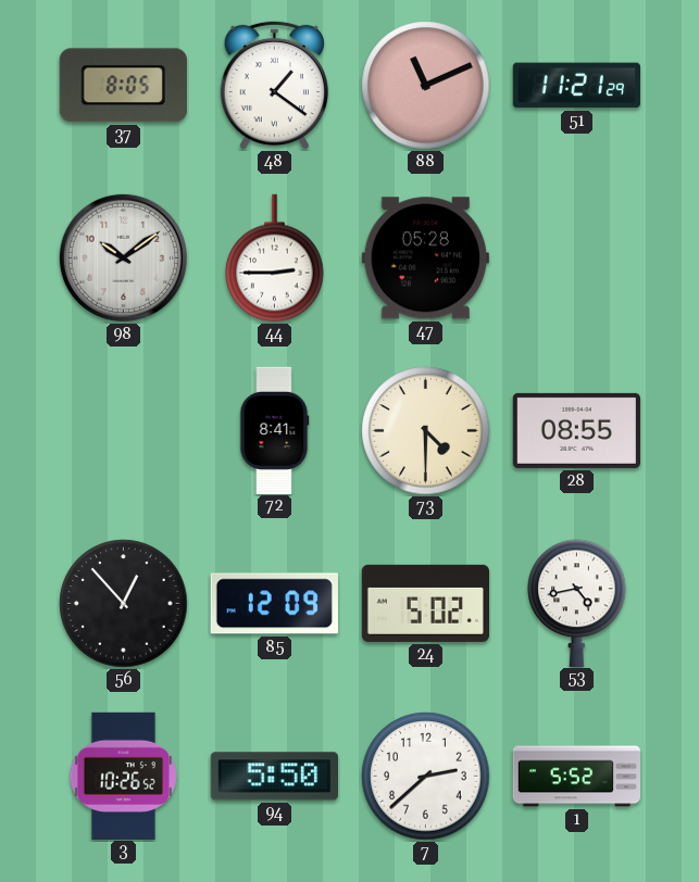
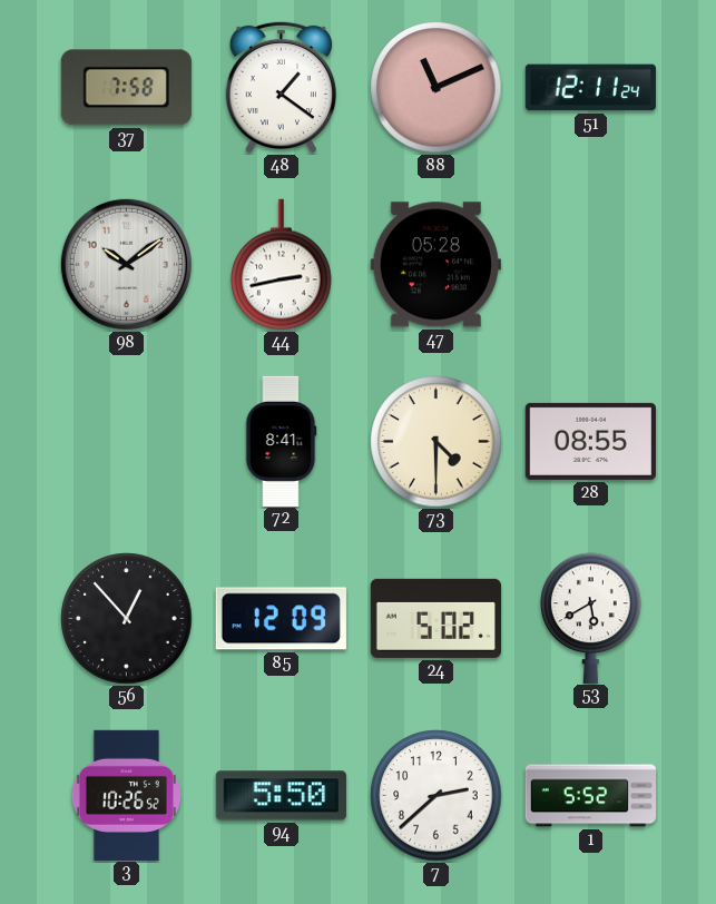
37: 8:05 -> 7:58 (126, 88)
51: 11:21 -> 12:11 (590, 88)
44: 2:45 -> 2:43 (282, 265)
53: 4:43 -> 5:40 (591, 618)
